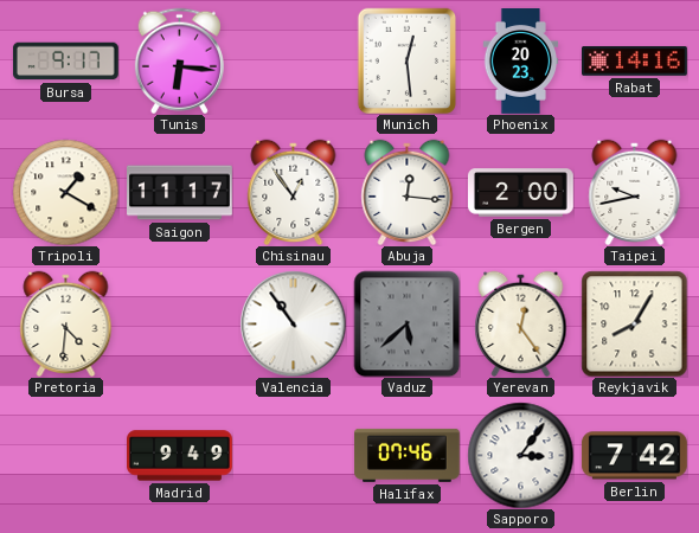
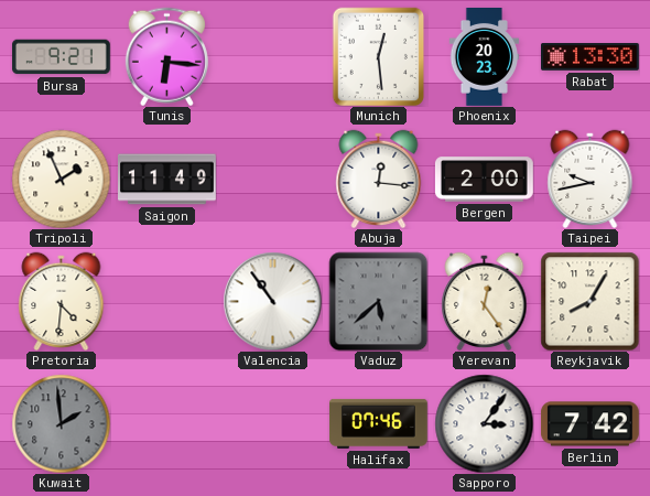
Bursa: 9:17 -> 9:21 (61, 57)
Rabat: 14:16 -> 13:30 (591, 57)
Tripoli: 1:20 -> 1:56 (61, 179)
Saigon: 11:17 -> 11:49 (167, 180)
Chisinau: 12:54 -> none (294, 192)
Kuwait: none -> 1:59 (61, 423)
Madrid: 9:49 -> none (180, 456)
